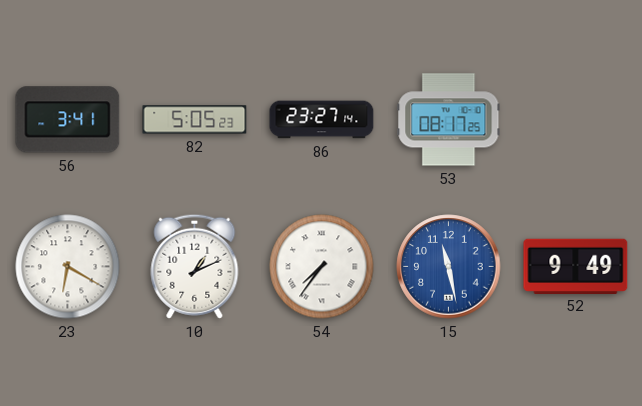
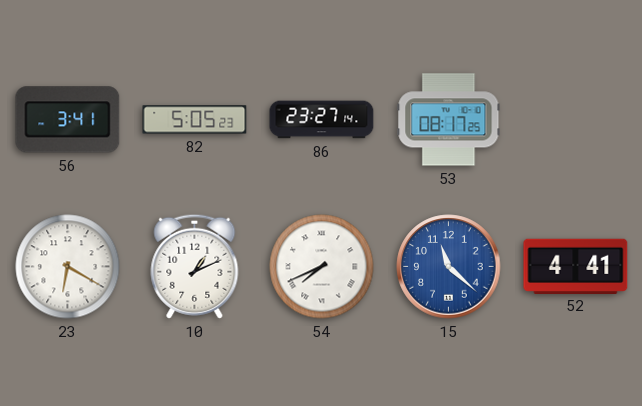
54: 7:36 -> 7:41 (322, 267)
15: 11:28 -> 11:22 (449, 267)
52: 9:49 -> 4:41 (576, 266)
